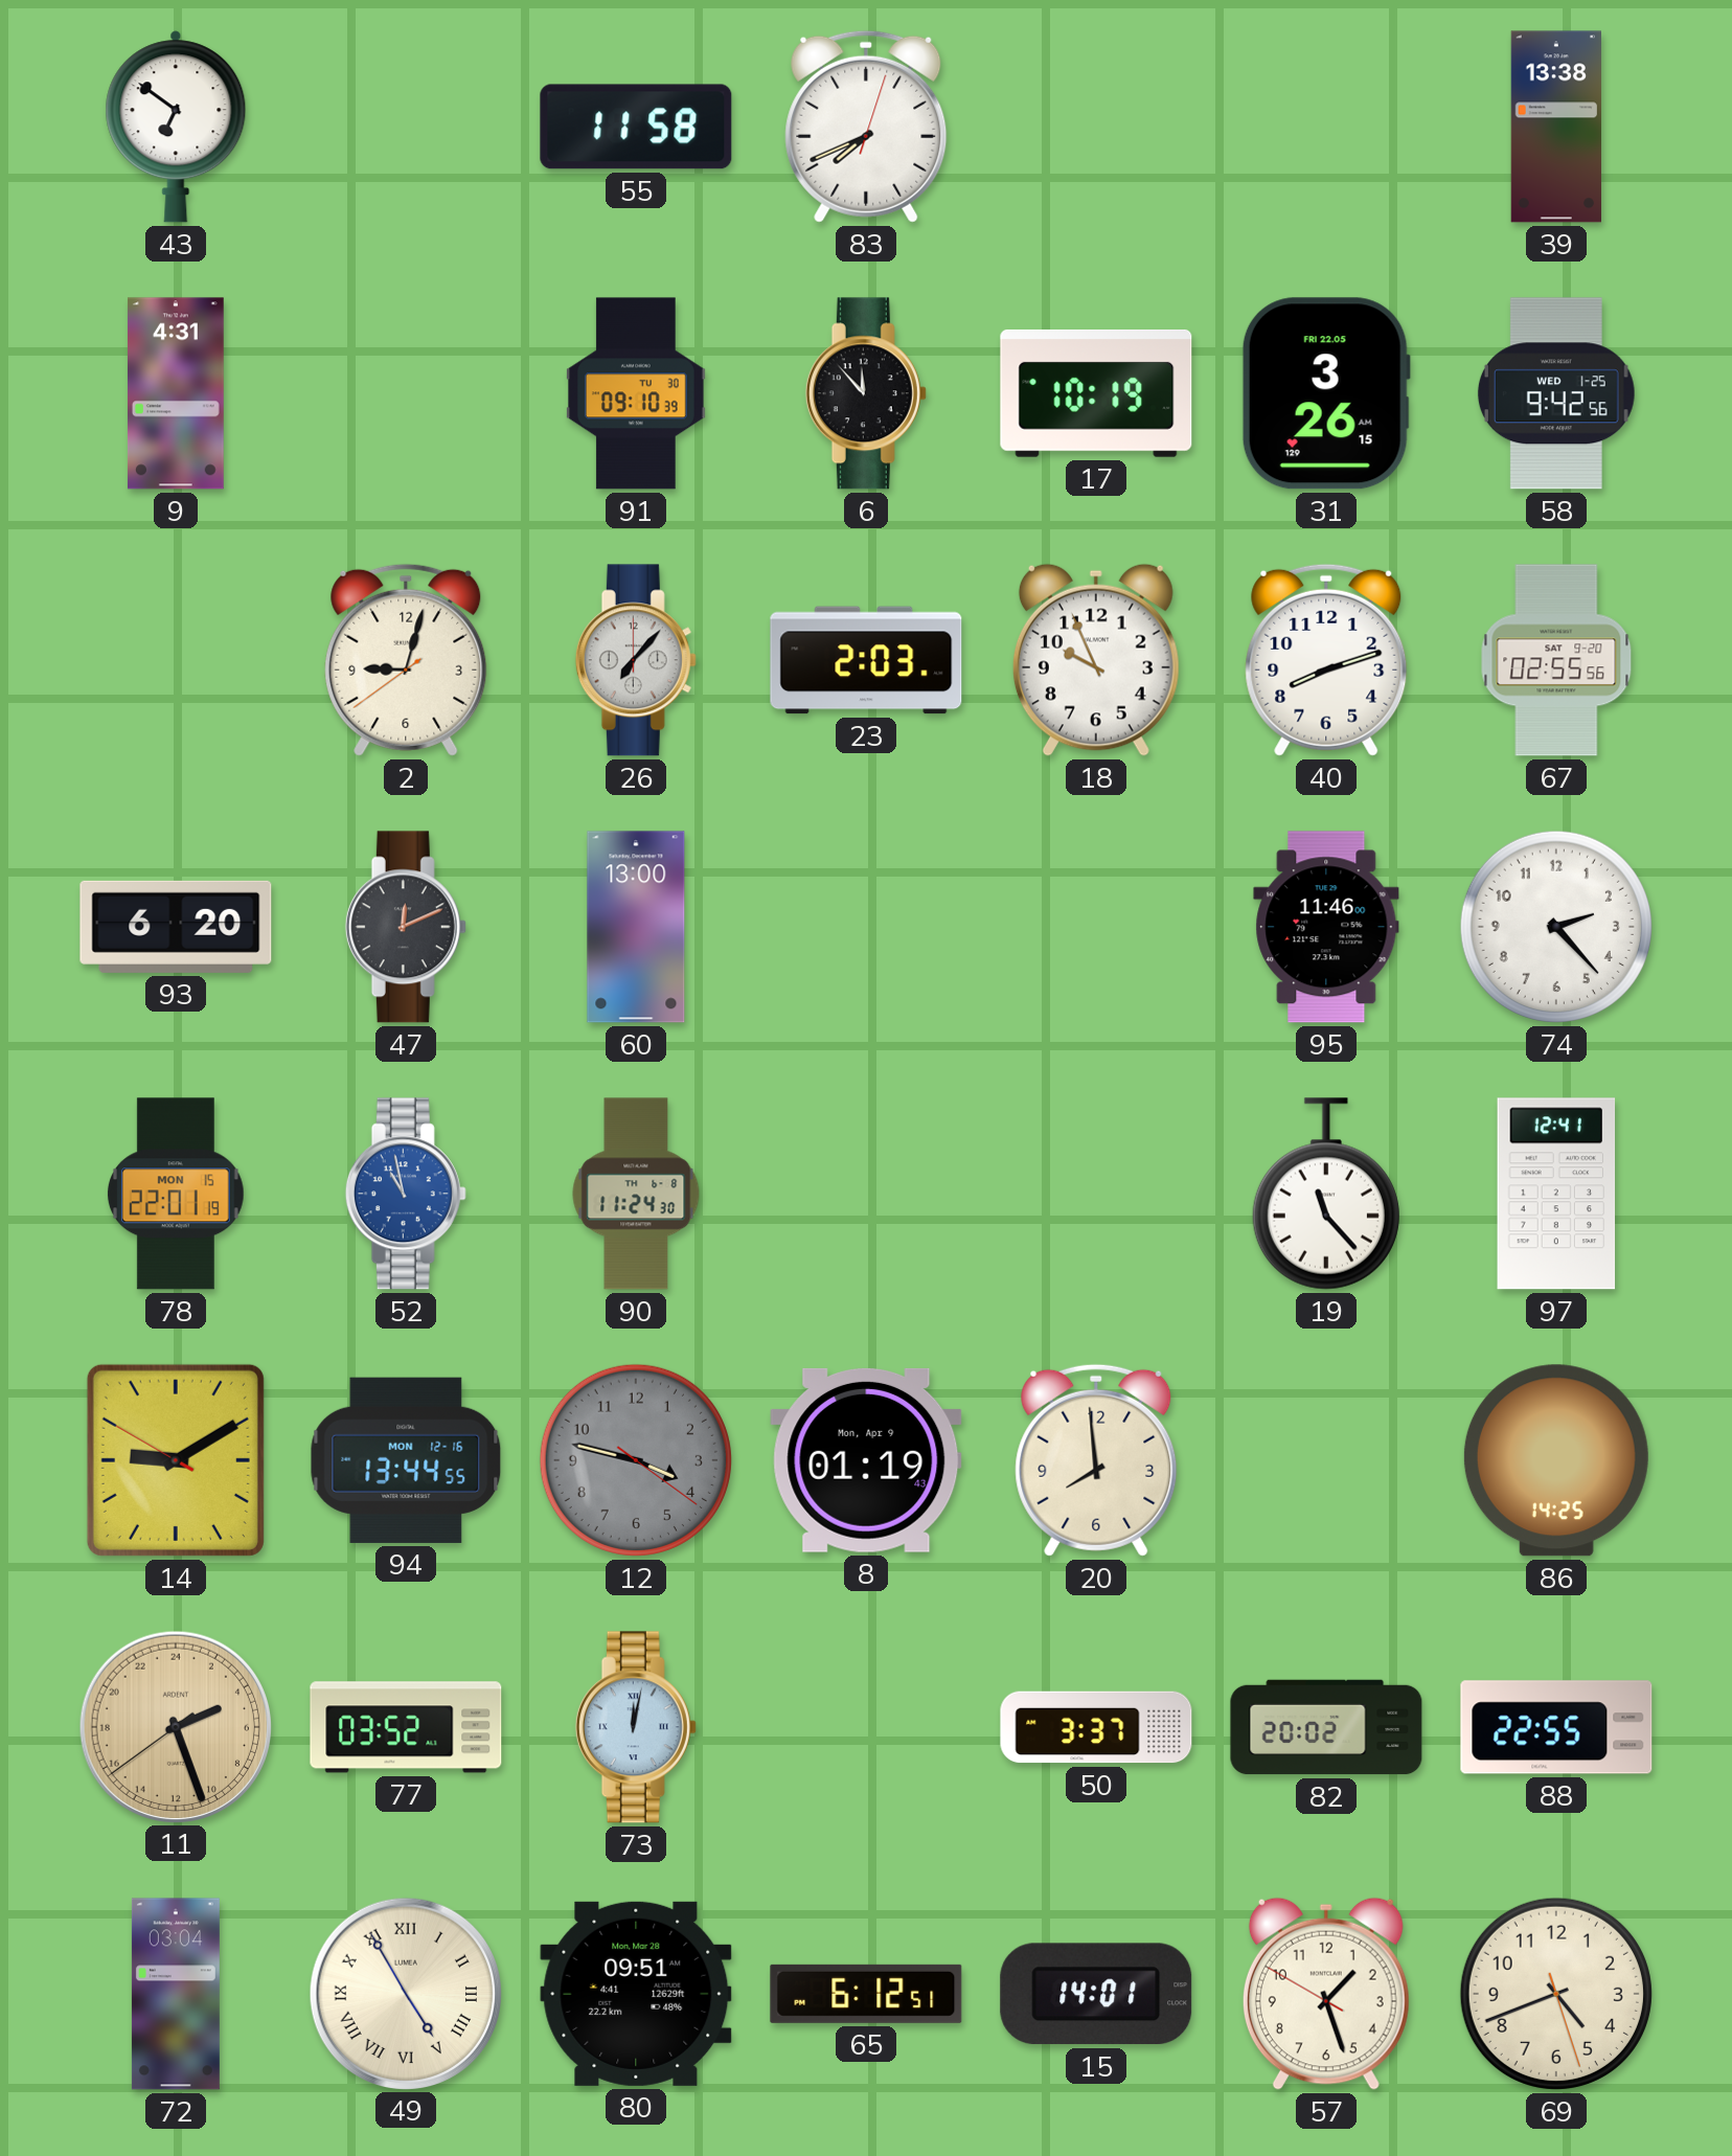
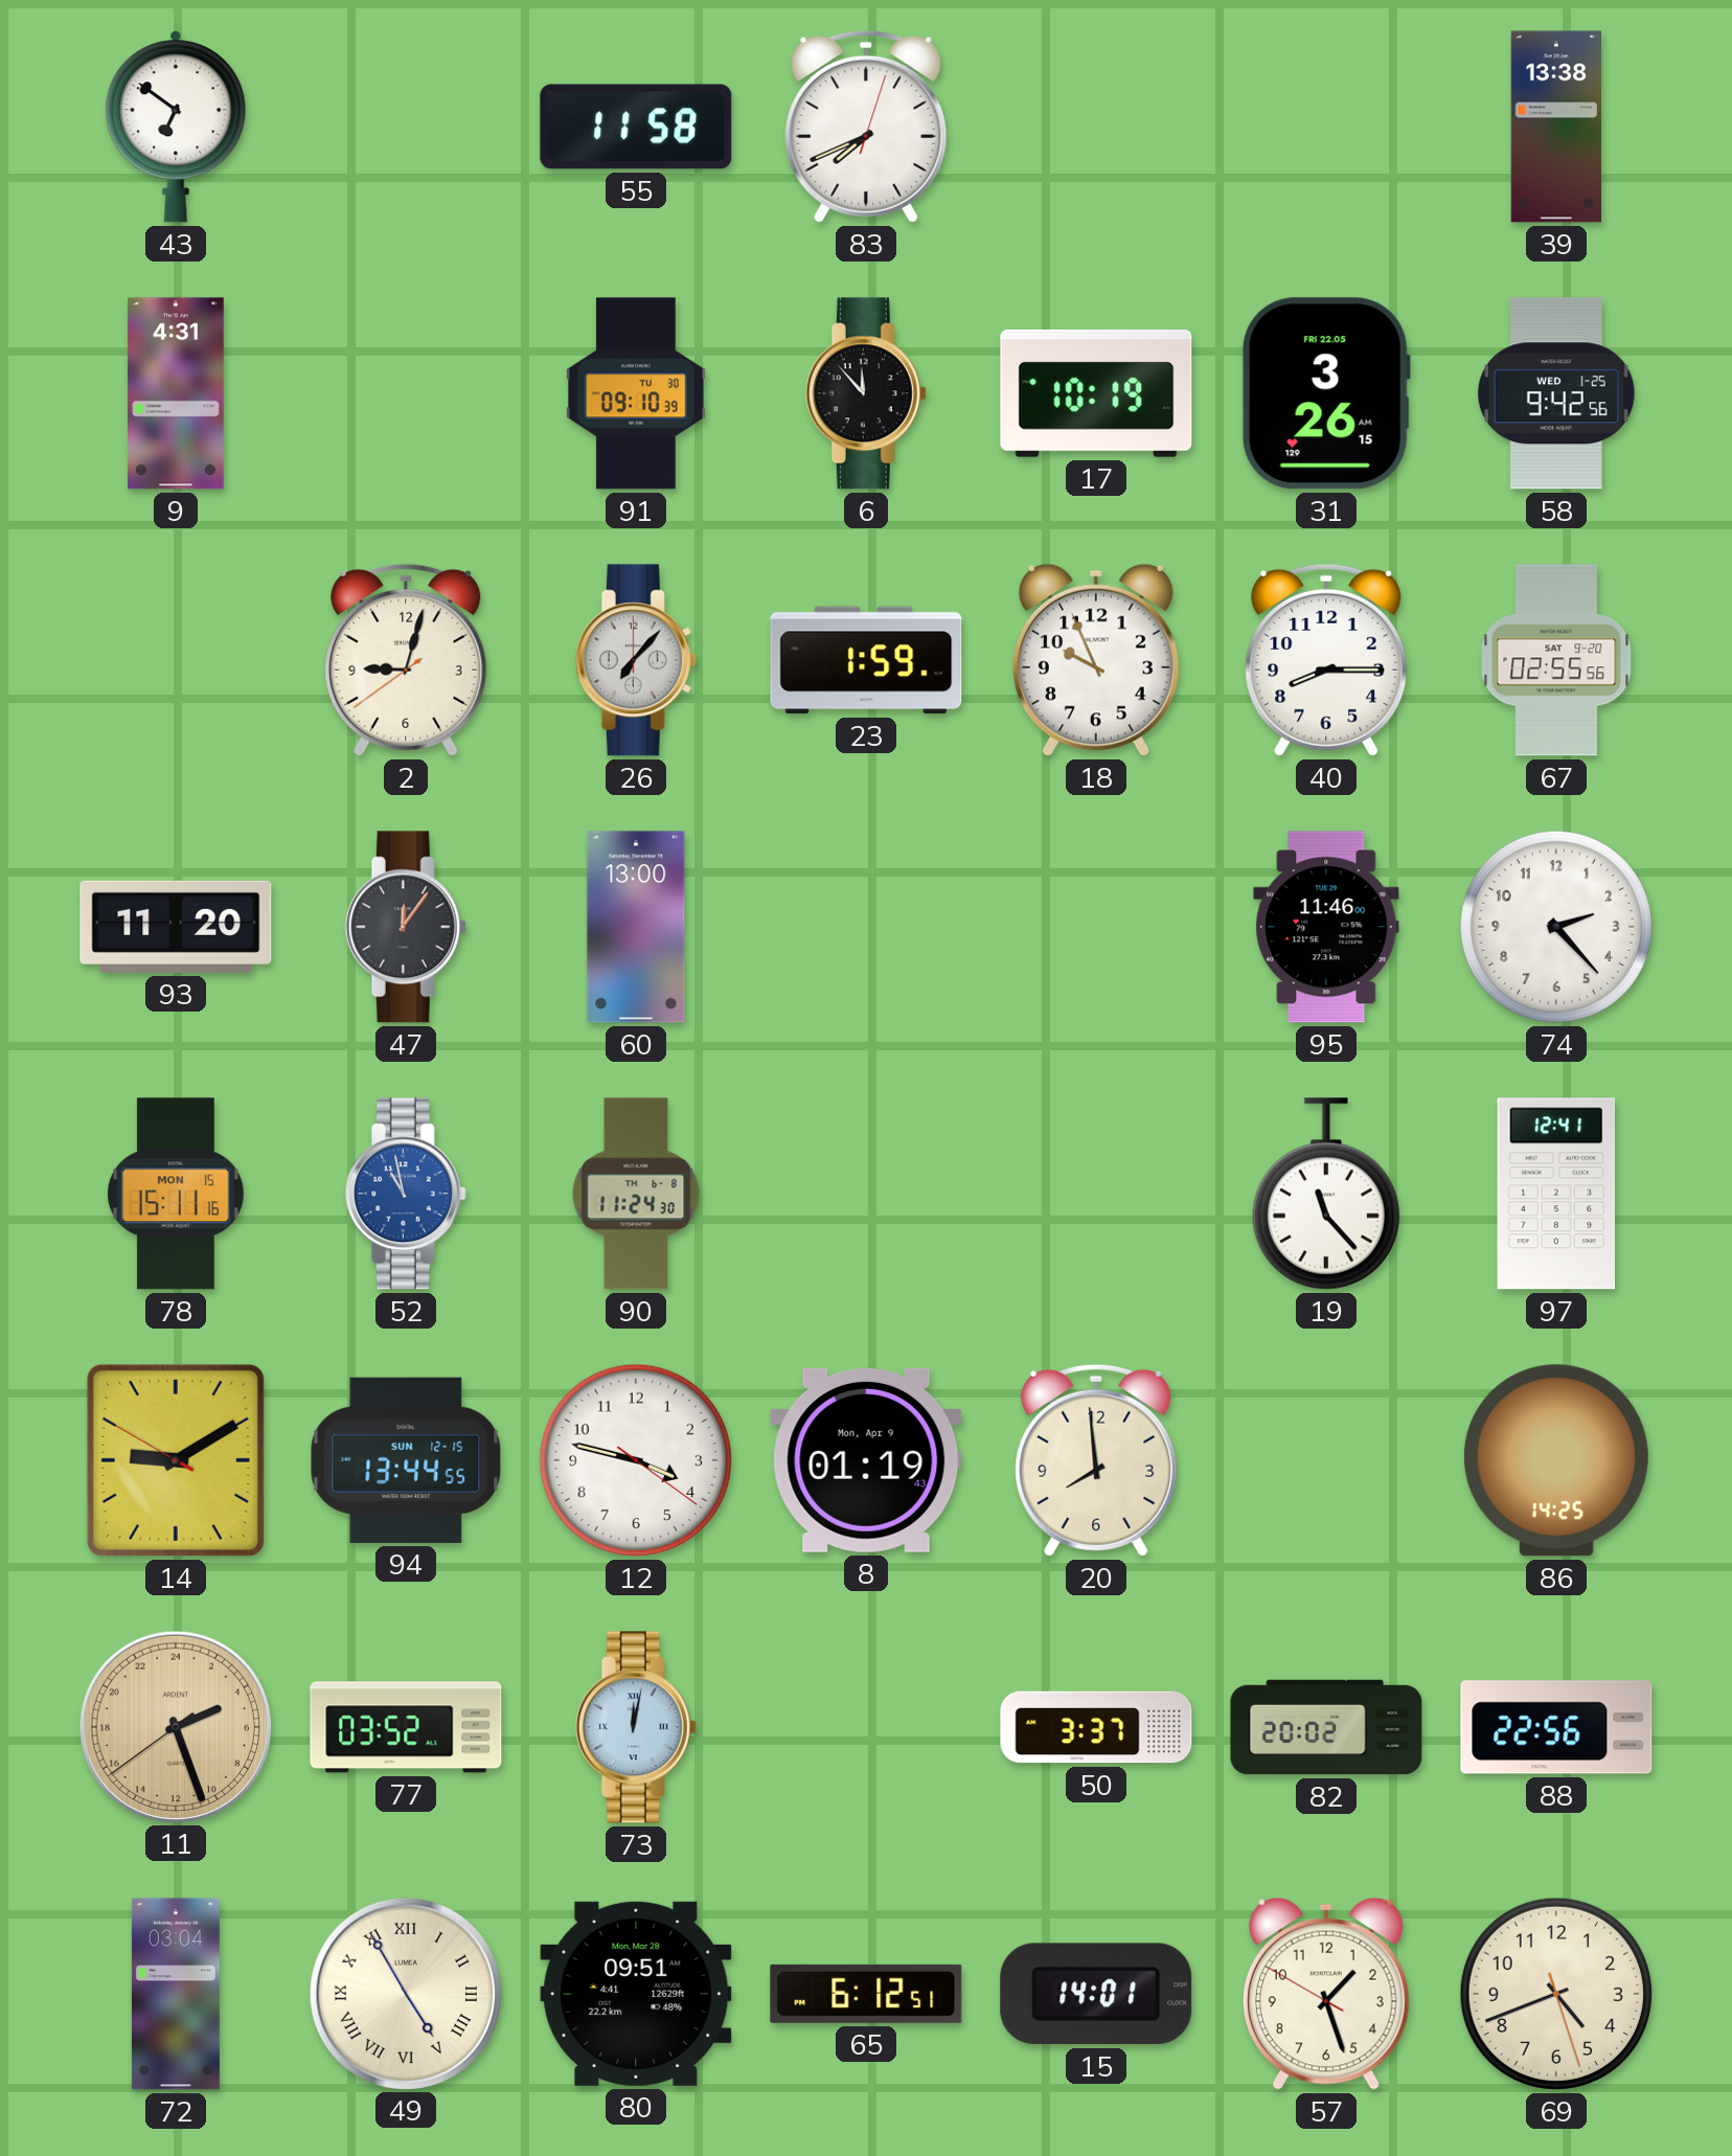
23: 2:03 -> 1:59 (866, 660)
40: 8:12 -> 8:15 (1326, 660)
93: 6:20 -> 11:20 (176, 927)
47: 12:11 -> 12:06 (406, 927)
78: 22:01 -> 15:11 (176, 1194)
94 date: MON 12-16 -> SUN 12-15 (406, 1460)
12 dial: grey -> white (636, 1460)
88: 22:55 -> 22:56 (1556, 1727)
